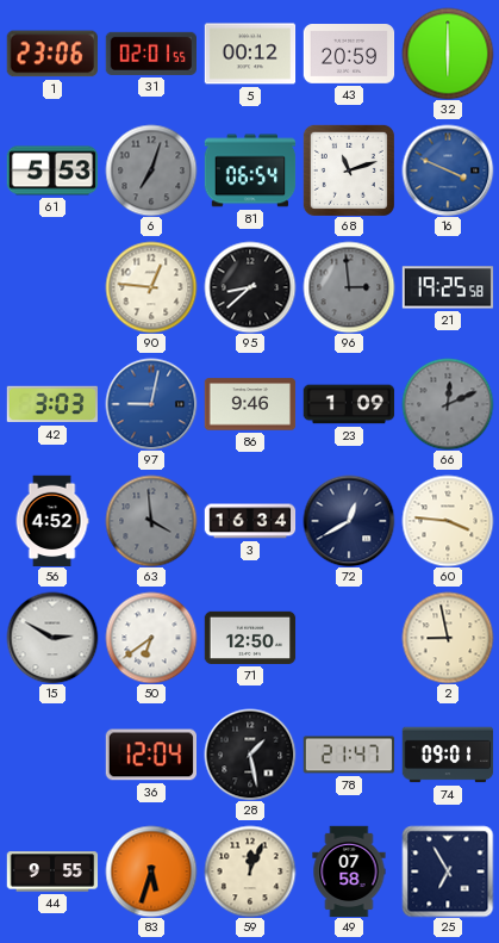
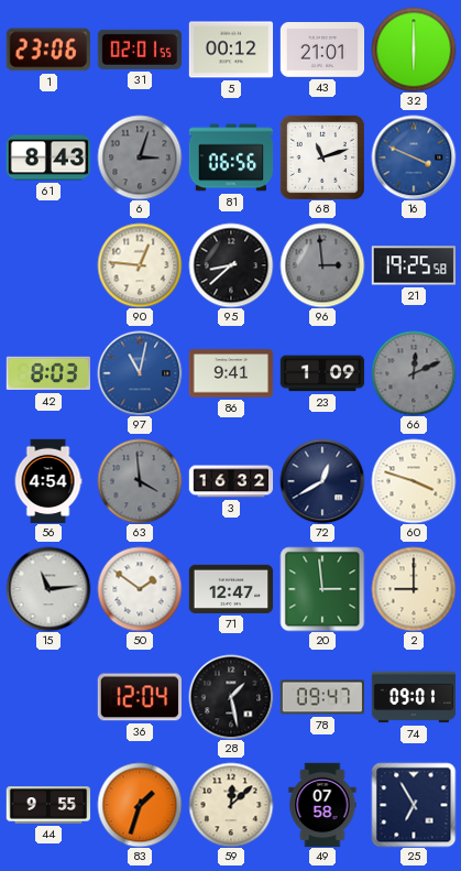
43: 20:59 -> 21:01 (322, 51)
61: 5:53 -> 8:43 (48, 157)
6: 7:03 -> 3:03 (140, 157)
81: 06:54 -> 06:56 (231, 157)
42: 3:03 -> 8:03 (47, 373)
97: 9:02 -> 11:02 (140, 373)
86: 9:46 -> 9:41 (231, 373)
56: 4:52 -> 4:54 (48, 481)
3: 16:34 -> 16:32 (231, 481)
60: 3:46 -> 3:48 (414, 481)
15: 2:50 -> 11:14 (48, 589)
50: 6:39 -> 1:51 (140, 589)
71: 12:50 -> 12:47 (231, 589)
20: none -> 2:59 (322, 589)
2: 8:58 -> 9:00 (414, 589)
78: 21:47 -> 09:47 (322, 697)
83: 5:33 -> 1:33 (140, 805)
59: 12:04 -> 12:08 (231, 805)
